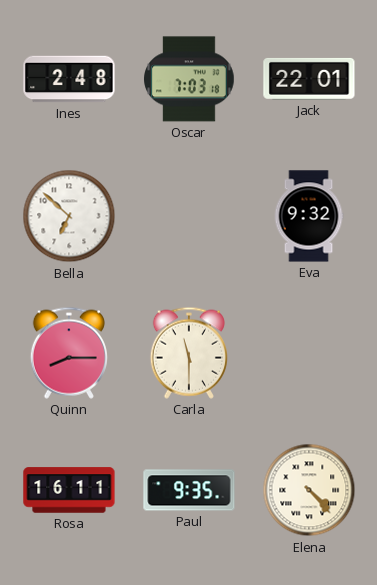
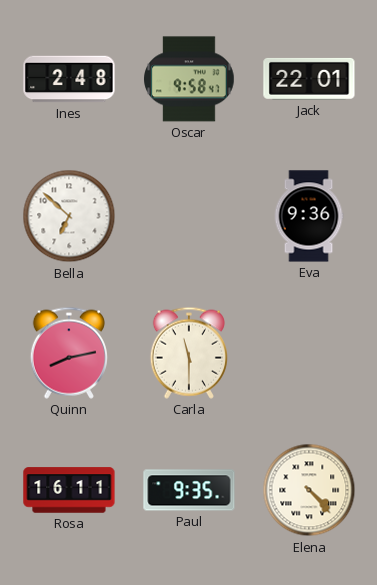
Oscar: 7:03 -> 9:58 (190, 79)
Eva: 9:32 -> 9:36 (309, 216)
Quinn: 8:15 -> 8:13 (69, 353)
